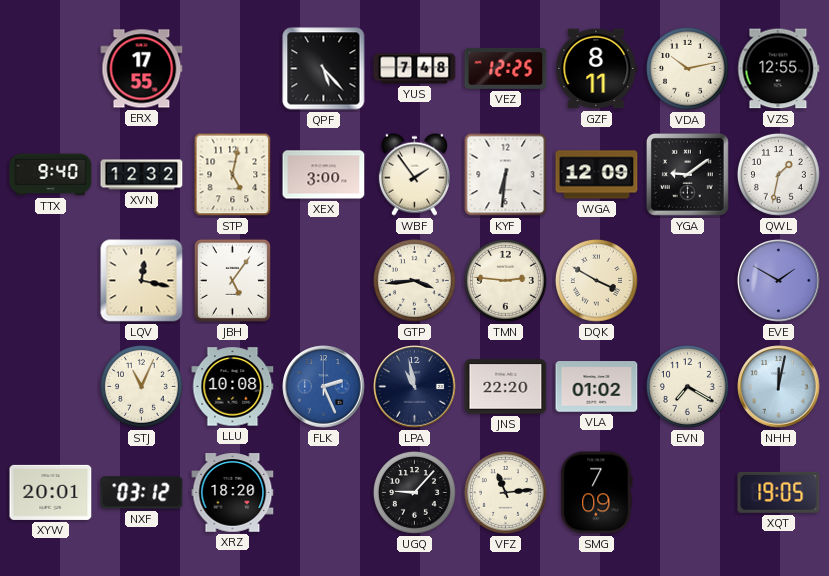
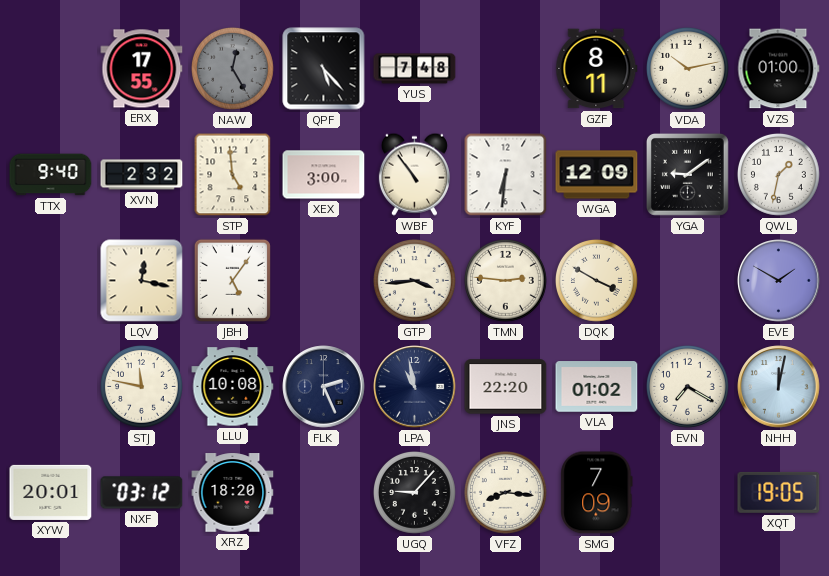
NAW: none -> 12:25 (233, 69)
VEZ: 12:25 -> none (506, 68)
VZS: 12:55 -> 01:00 (779, 69)
XVN: 12:32 -> 2:32 (142, 175)
STP: 5:02 -> 4:59 (233, 175)
WBF: 1:54 -> 10:54 (414, 174)
STJ: 11:04 -> 11:47 (142, 387)
FLK dial: blue -> navy (324, 387)
VFZ: 11:14 -> 8:16 (506, 493)
